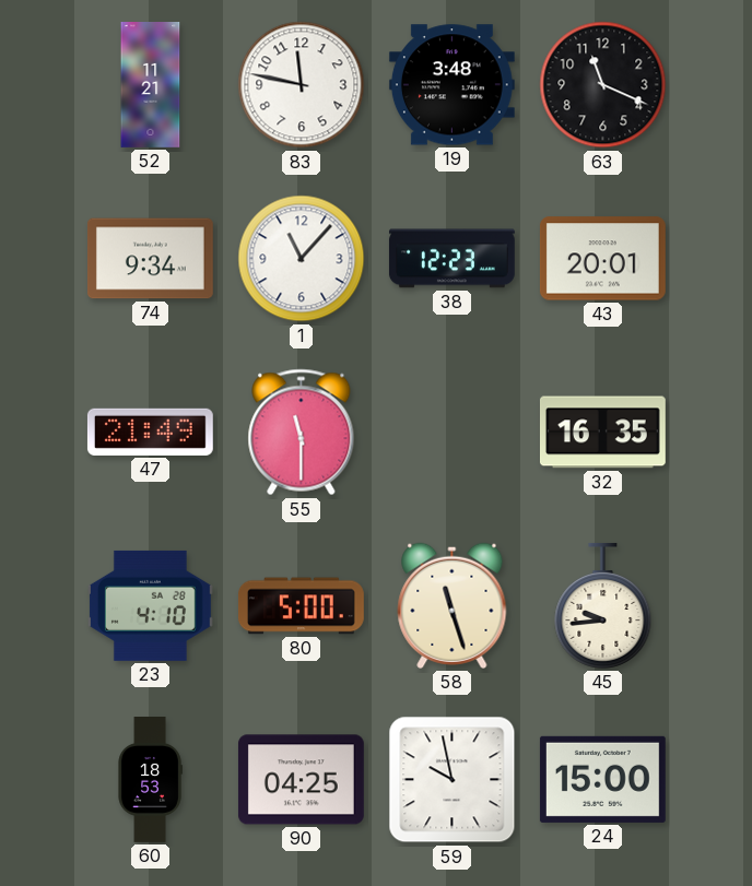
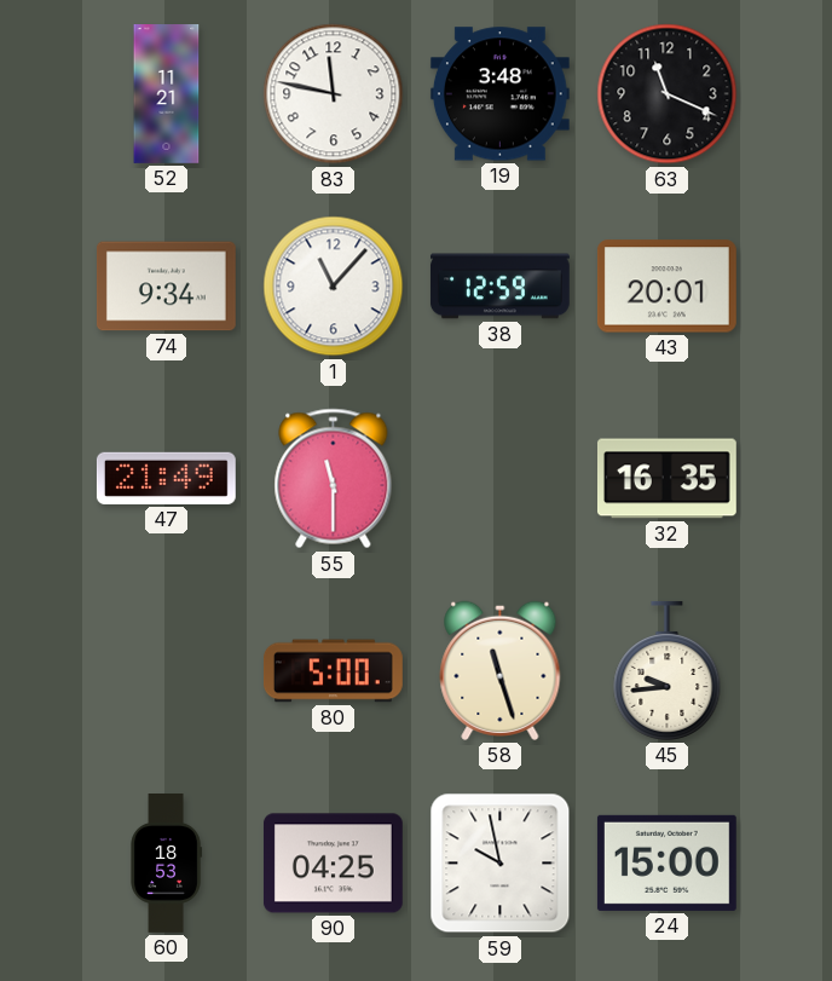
38: 12:23 -> 12:59 (499, 287)
23: 4:10 -> none (150, 605)
